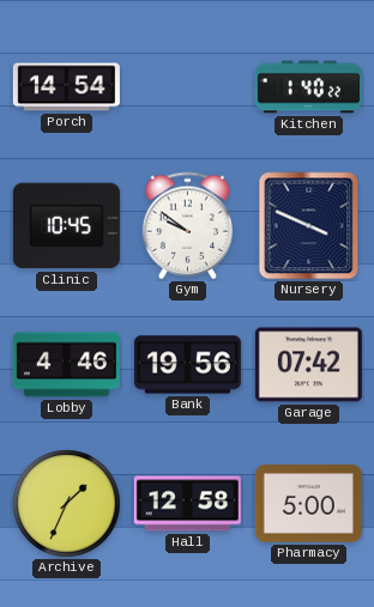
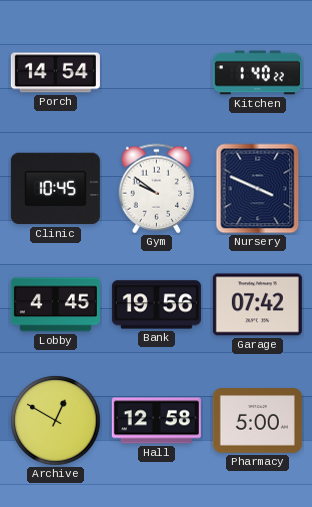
Lobby: 4:46 -> 4:45 (55, 305)
Archive: 1:34 -> 12:50 (56, 421)
